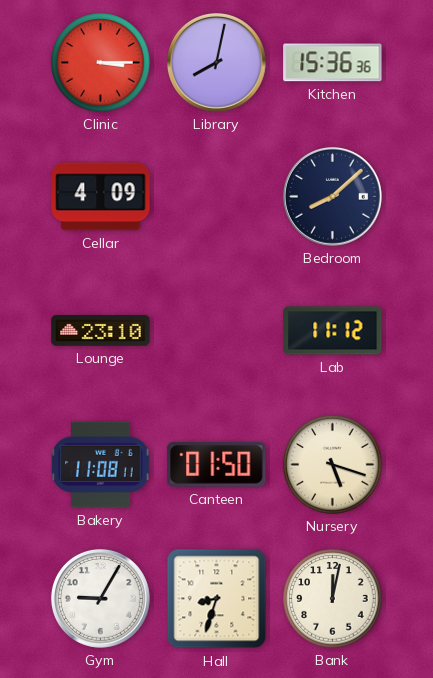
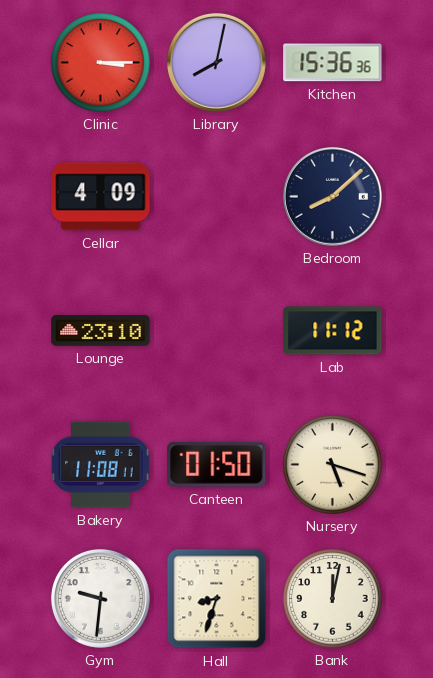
Gym: 9:05 -> 9:31 (100, 598)
